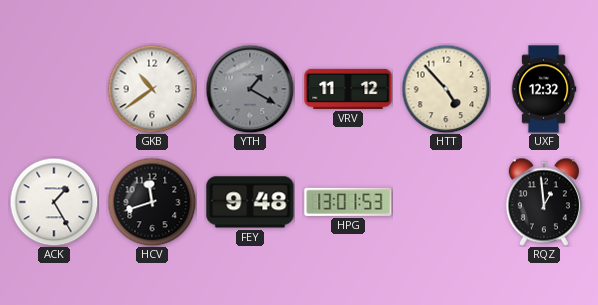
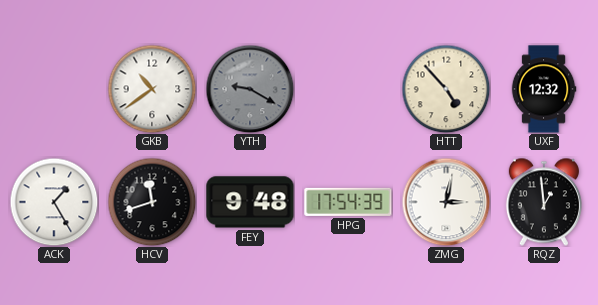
YTH: 1:20 -> 9:20 (250, 89)
VRV: 11:12 -> none (348, 89)
HPG: 13:01 -> 17:54 (348, 202)
ZMG: none -> 3:02 (446, 202)
